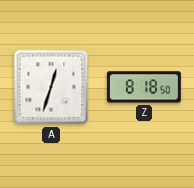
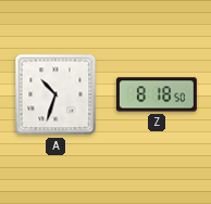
A: 12:33 -> 10:33 (55, 94)
